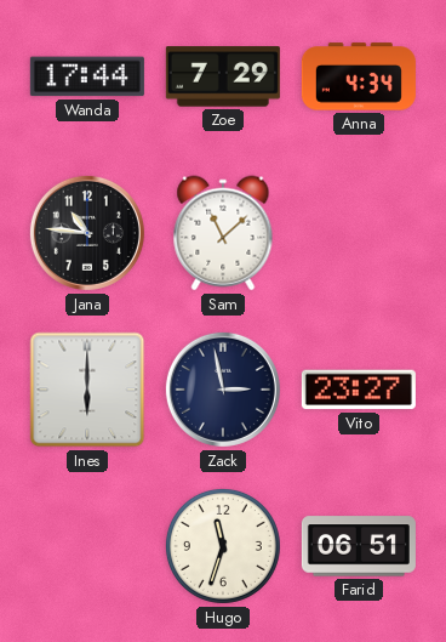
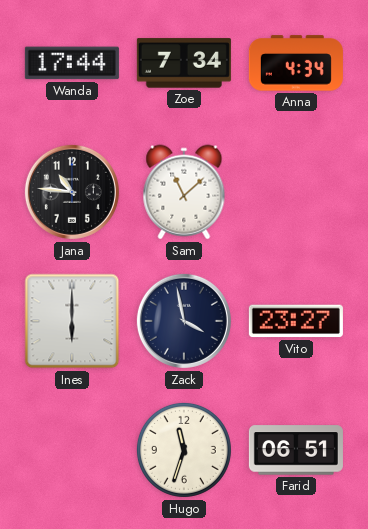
Zoe: 7:29 -> 7:34 (184, 63)
Zack: 2:58 -> 3:58 (184, 321)
